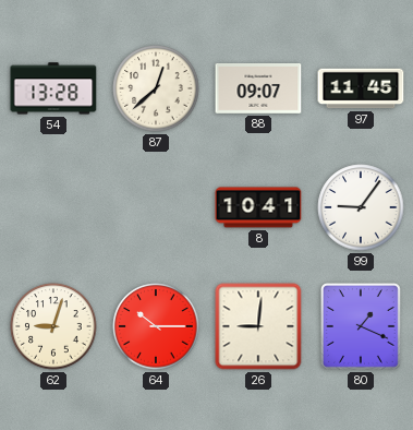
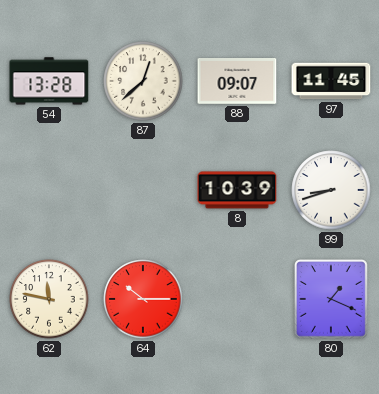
8: 10:41 -> 10:39 (237, 190)
99: 9:06 -> 8:42 (331, 190)
62: 9:03 -> 11:47 (49, 299)
26: 9:01 -> none (258, 326)
